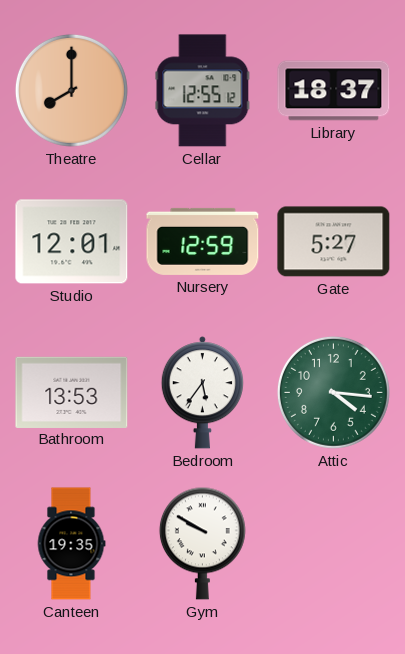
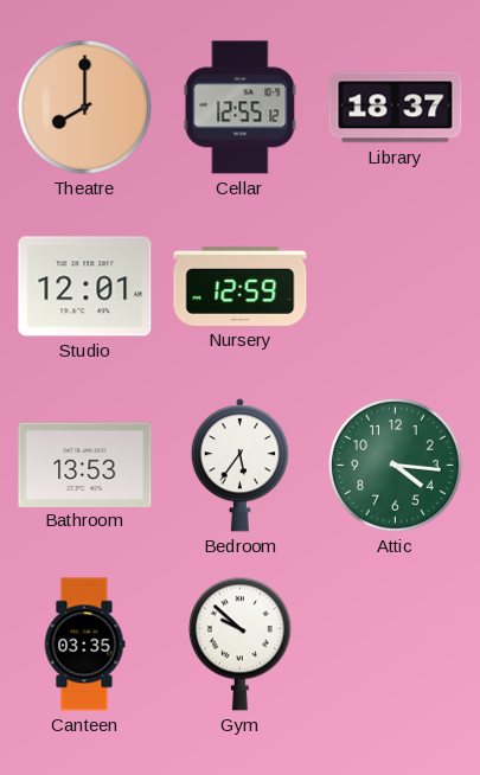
Gate: 5:27 -> none (334, 242)
Canteen: 19:35 -> 03:35 (84, 645)
Gym: 9:50 -> 9:52 (239, 643)
